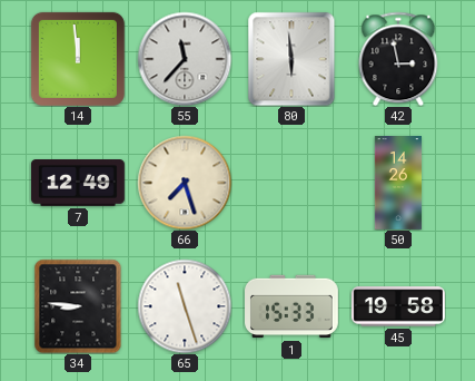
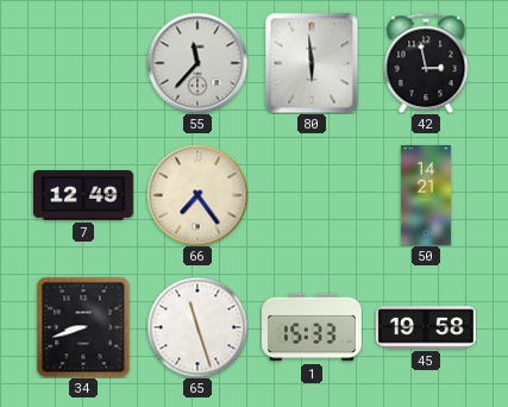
14: 11:59 -> none (78, 59)
66: 7:27 -> 7:24 (197, 195)
50: 14:26 -> 14:21 (425, 196)
34: 8:46 -> 8:42 (83, 327)
